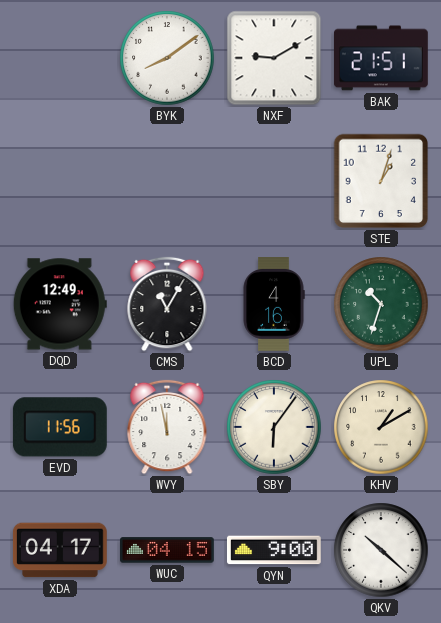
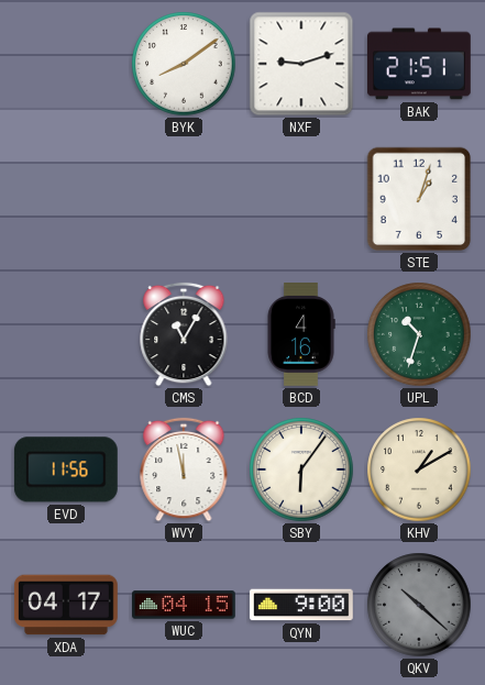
NXF: 9:10 -> 9:12 (301, 64)
DQD: 12:49 -> none (60, 304)
QKV dial: white -> grey (419, 605)
